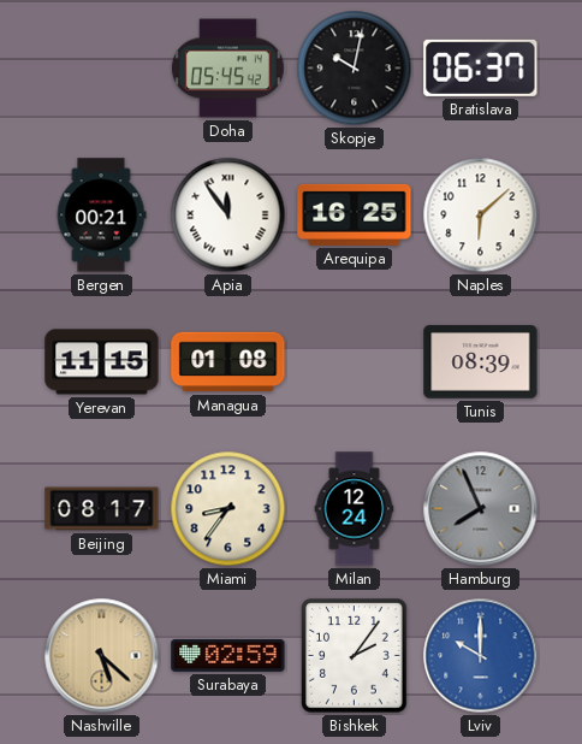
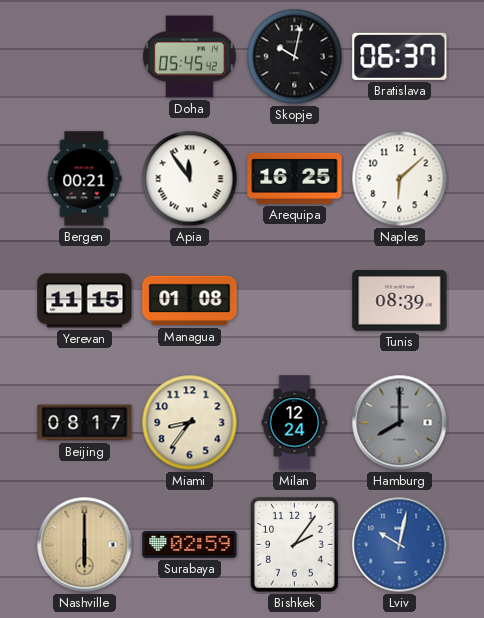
Hamburg: 7:56 -> 8:00 (400, 423)
Nashville: 5:22 -> 6:00 (85, 545)
Lviv: 10:00 -> 10:02 (400, 545)
